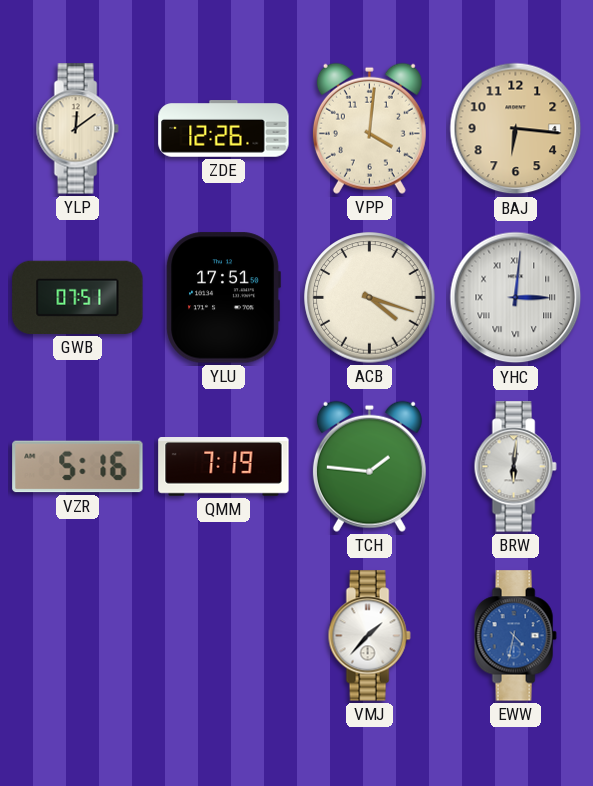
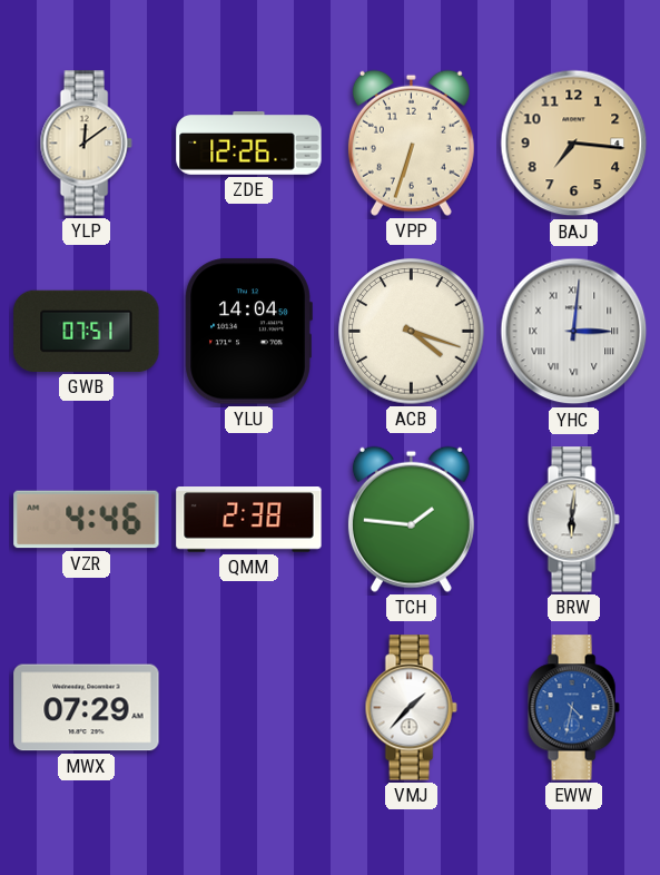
VPP: 4:01 -> 6:33 (411, 142)
BAJ: 6:16 -> 7:16 (574, 144)
YLU: 17:51 -> 14:04 (248, 332)
VZR: 5:16 -> 4:46 (87, 520)
QMM: 7:19 -> 2:38 (249, 520)
MWX: none -> 07:29 (87, 708)
